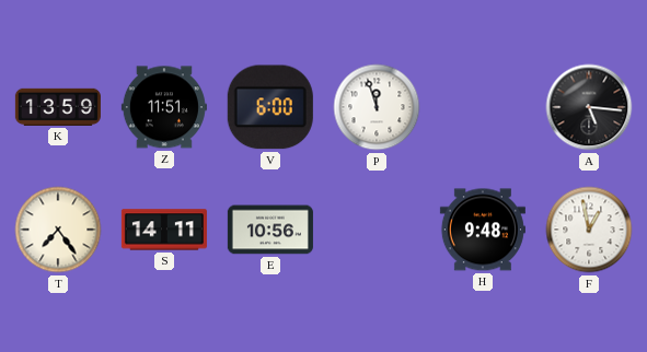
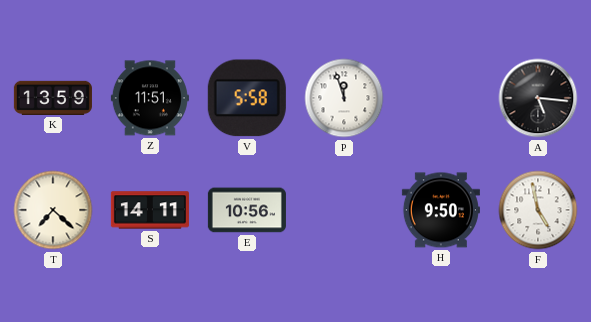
V: 6:00 -> 5:58 (247, 98)
T: 7:24 -> 7:22 (53, 210)
H: 9:48 -> 9:50 (441, 210)
F: 12:58 -> 4:58 (538, 210)
